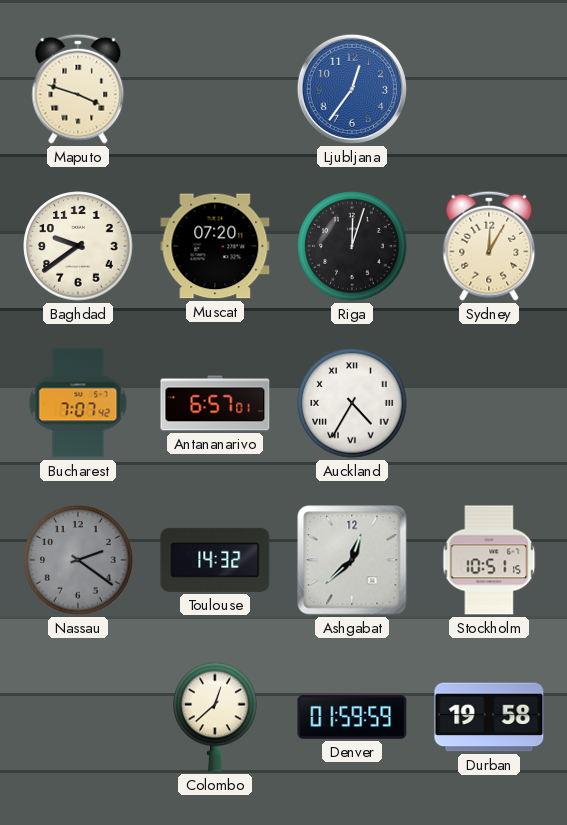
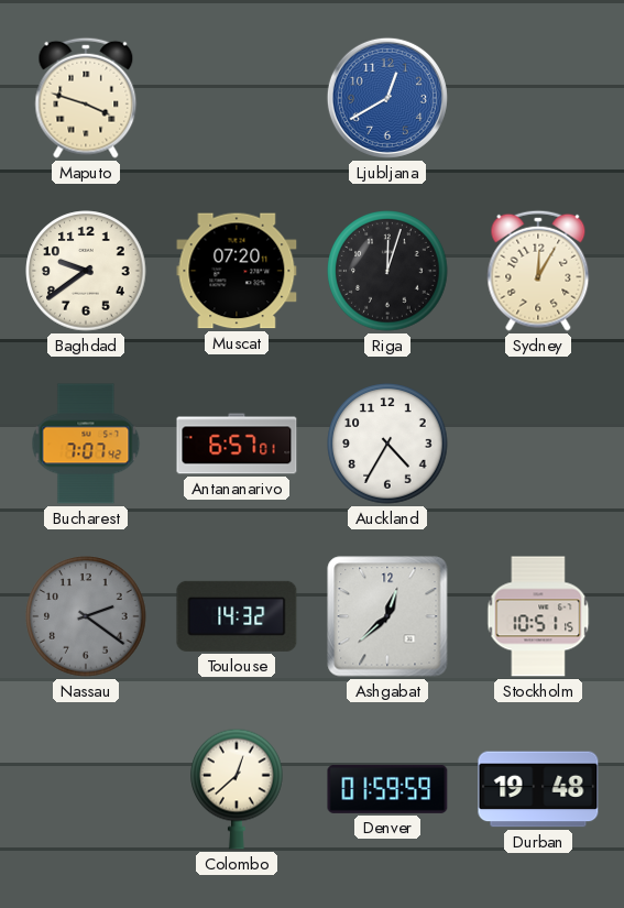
Ljubljana: 12:36 -> 12:40 (387, 98)
Auckland numerals: Roman -> Arabic (387, 444)
Durban: 19:58 -> 19:48 (538, 789)
